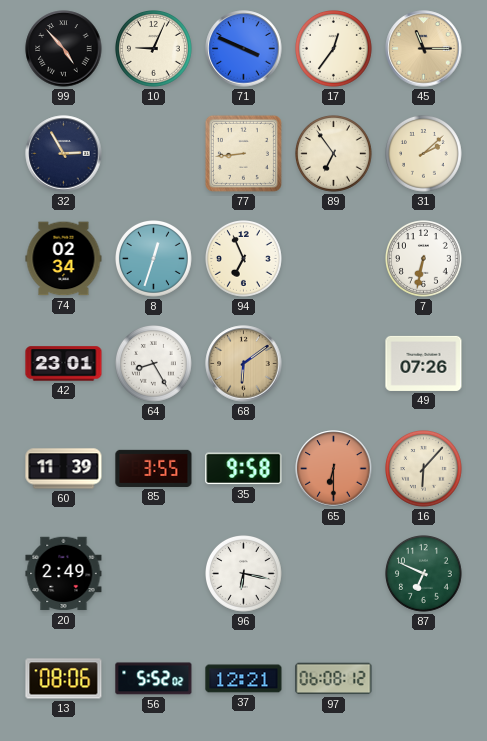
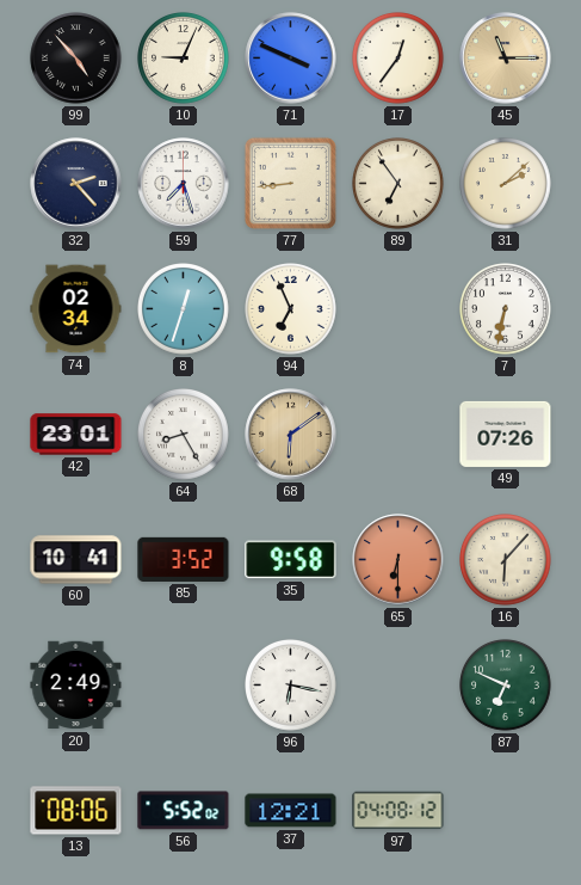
32: 2:55 -> 2:23 (76, 184)
59: none -> 7:27 (184, 184)
60: 11:39 -> 10:41 (76, 560)
85: 3:55 -> 3:52 (184, 559)
97: 06:08 -> 04:08 (398, 811)
